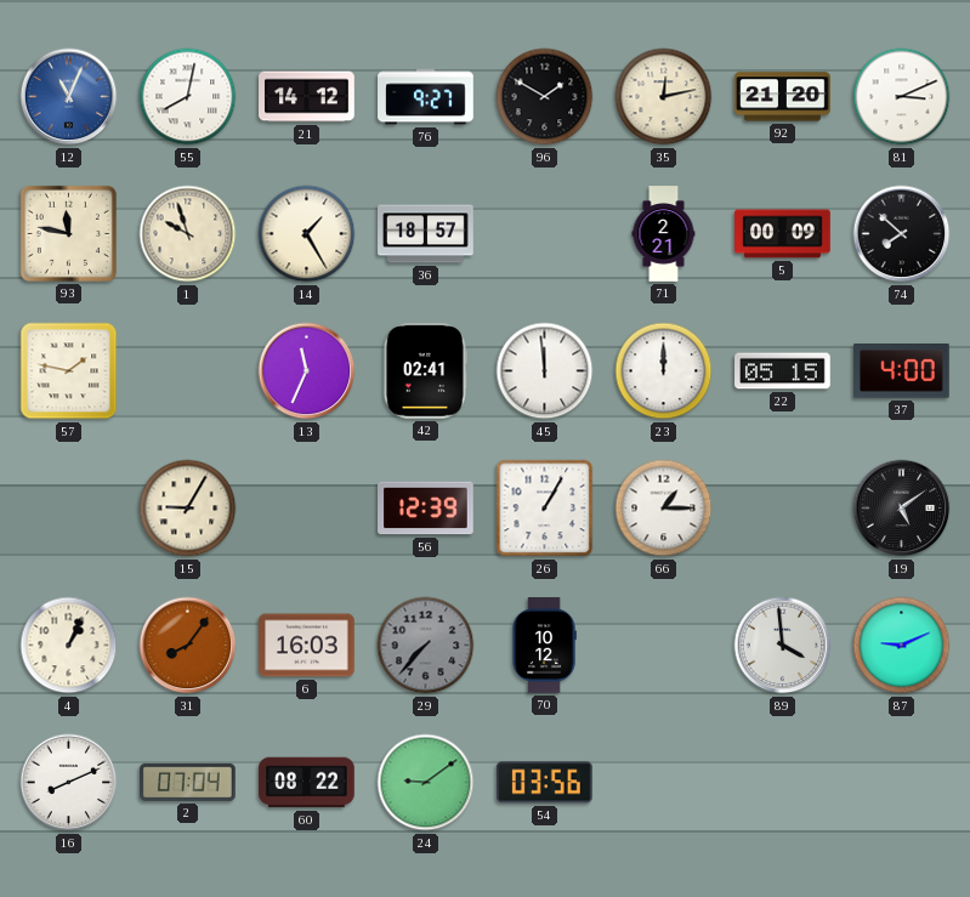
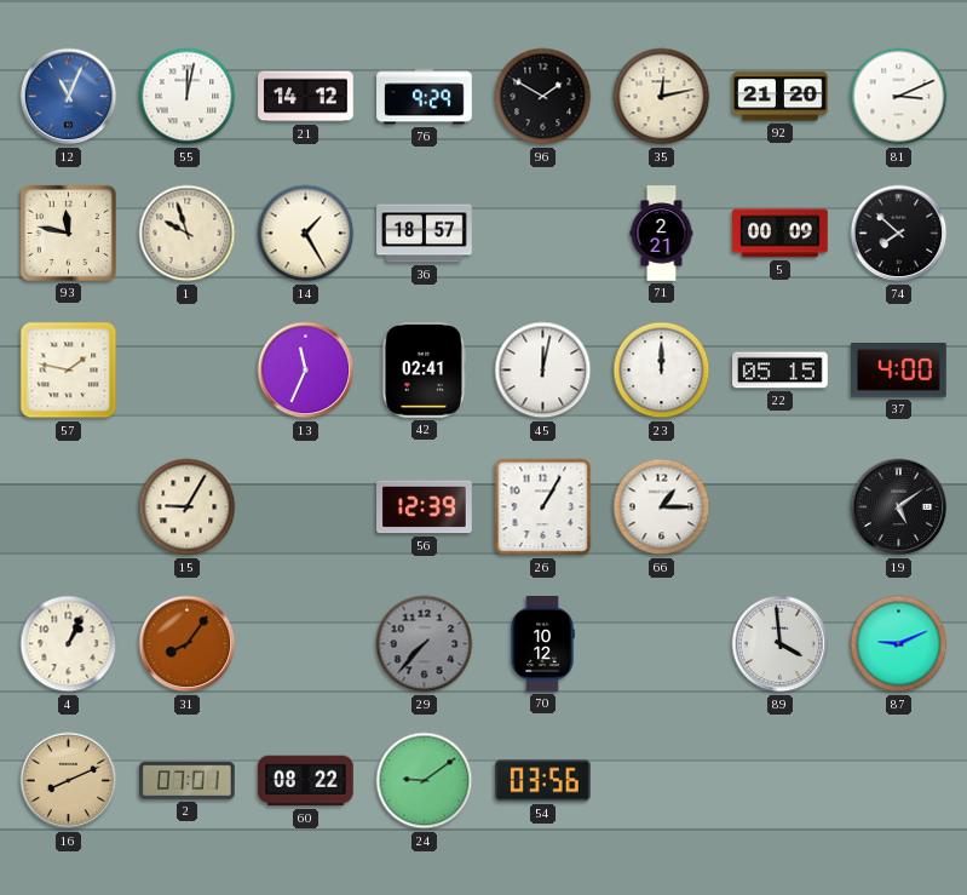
55: 8:02 -> 12:02 (188, 97)
76: 9:27 -> 9:29 (425, 97)
45: 11:59 -> 12:02 (543, 371)
6: 16:03 -> none (307, 646)
16 dial: white -> champagne (69, 781)
2: 07:04 -> 07:01 (188, 780)
